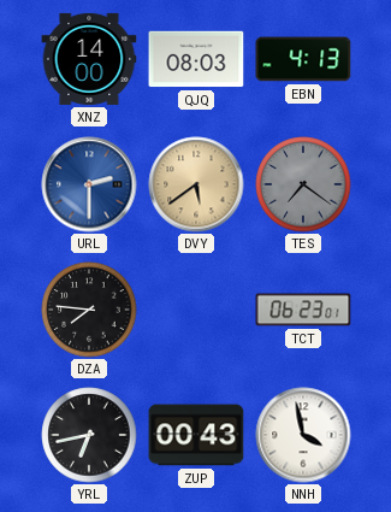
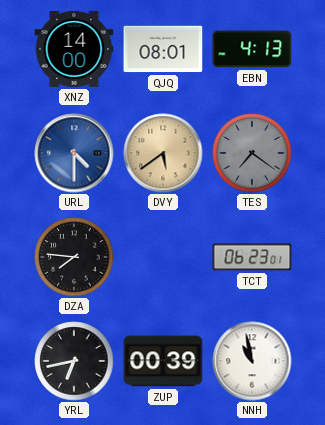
QJQ: 08:03 -> 08:01 (163, 49)
URL: 2:30 -> 4:30 (74, 153)
ZUP: 00:43 -> 00:39 (163, 361)
NNH: 3:58 -> 10:58 (252, 361)
